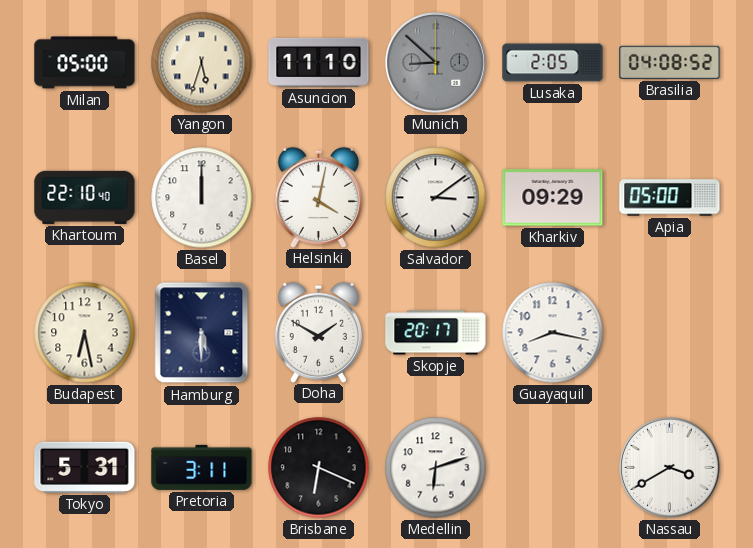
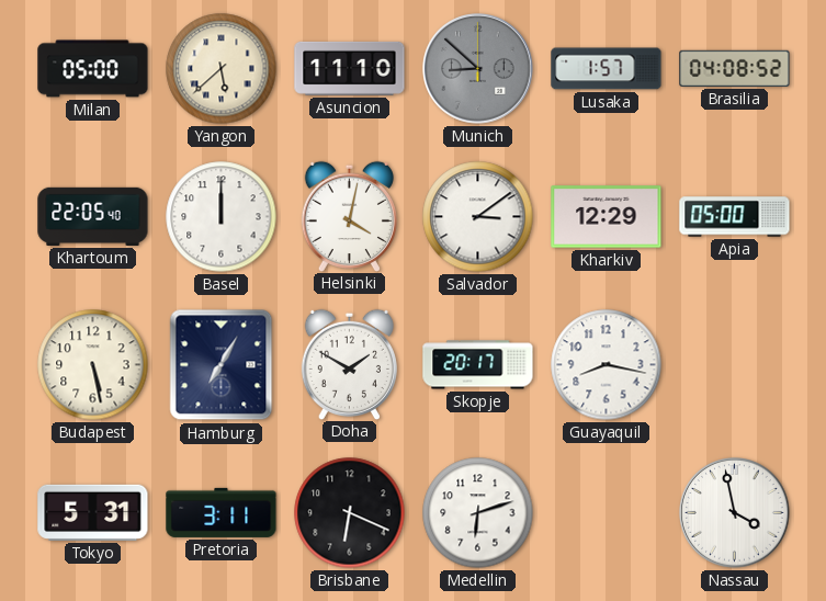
Yangon: 5:33 -> 5:38 (222, 69)
Lusaka: 2:05 -> 1:57 (607, 69)
Khartoum: 22:10 -> 22:05 (93, 216)
Kharkiv: 09:29 -> 12:29 (607, 217)
Budapest: 6:28 -> 5:28 (93, 365)
Hamburg: 5:30 -> 7:05 (222, 365)
Nassau: 3:40 -> 3:58 (735, 513)
